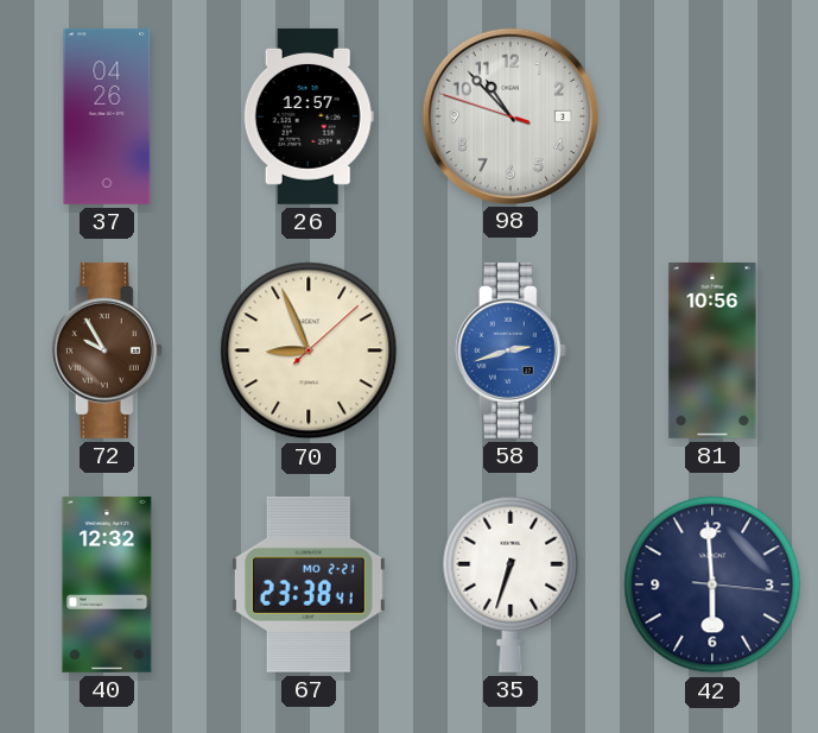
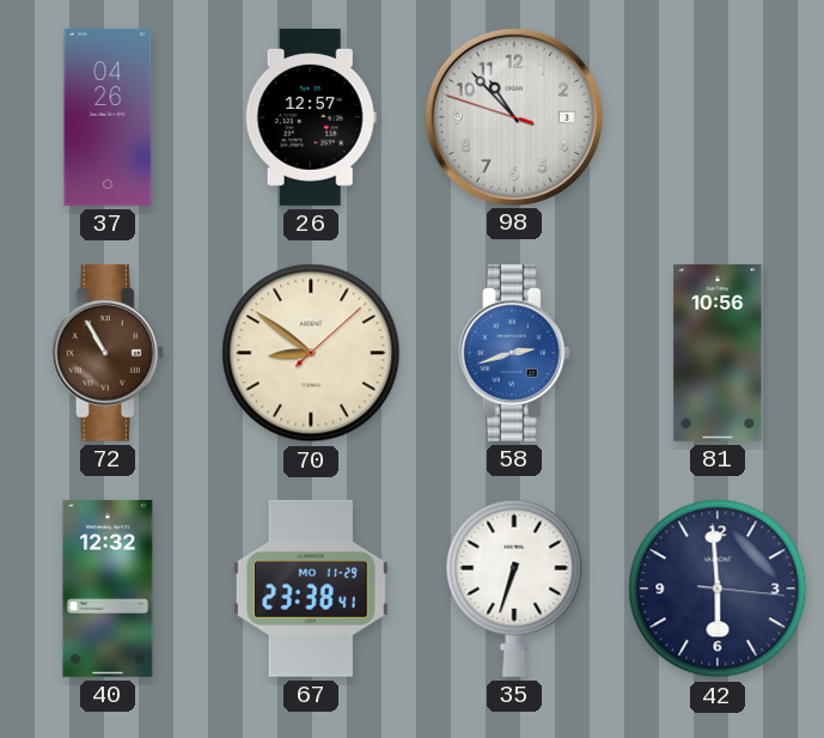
72: 9:55 -> 10:55 (108, 353)
70: 8:56 -> 8:51 (311, 353)
67 date: MO 2-21 -> MO 11-29 (311, 588)
